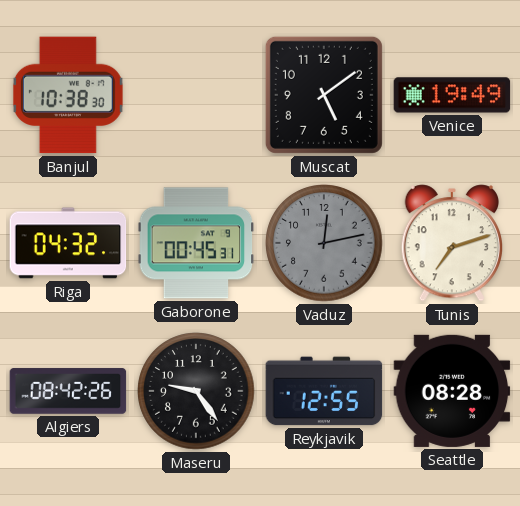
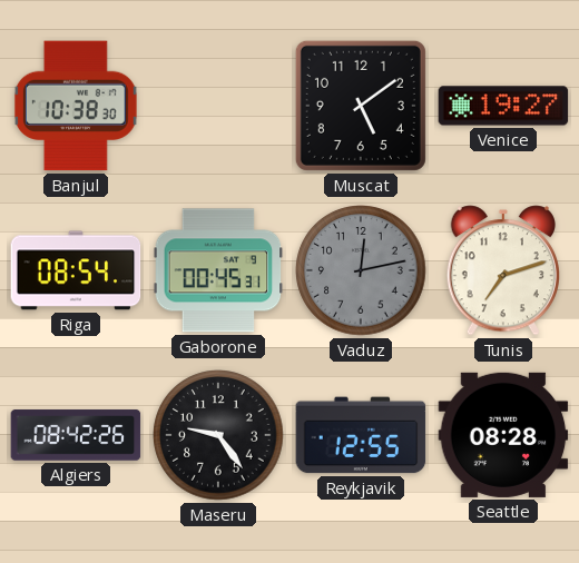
Venice: 19:49 -> 19:27 (503, 106)
Riga: 04:32 -> 08:54 (76, 270)
